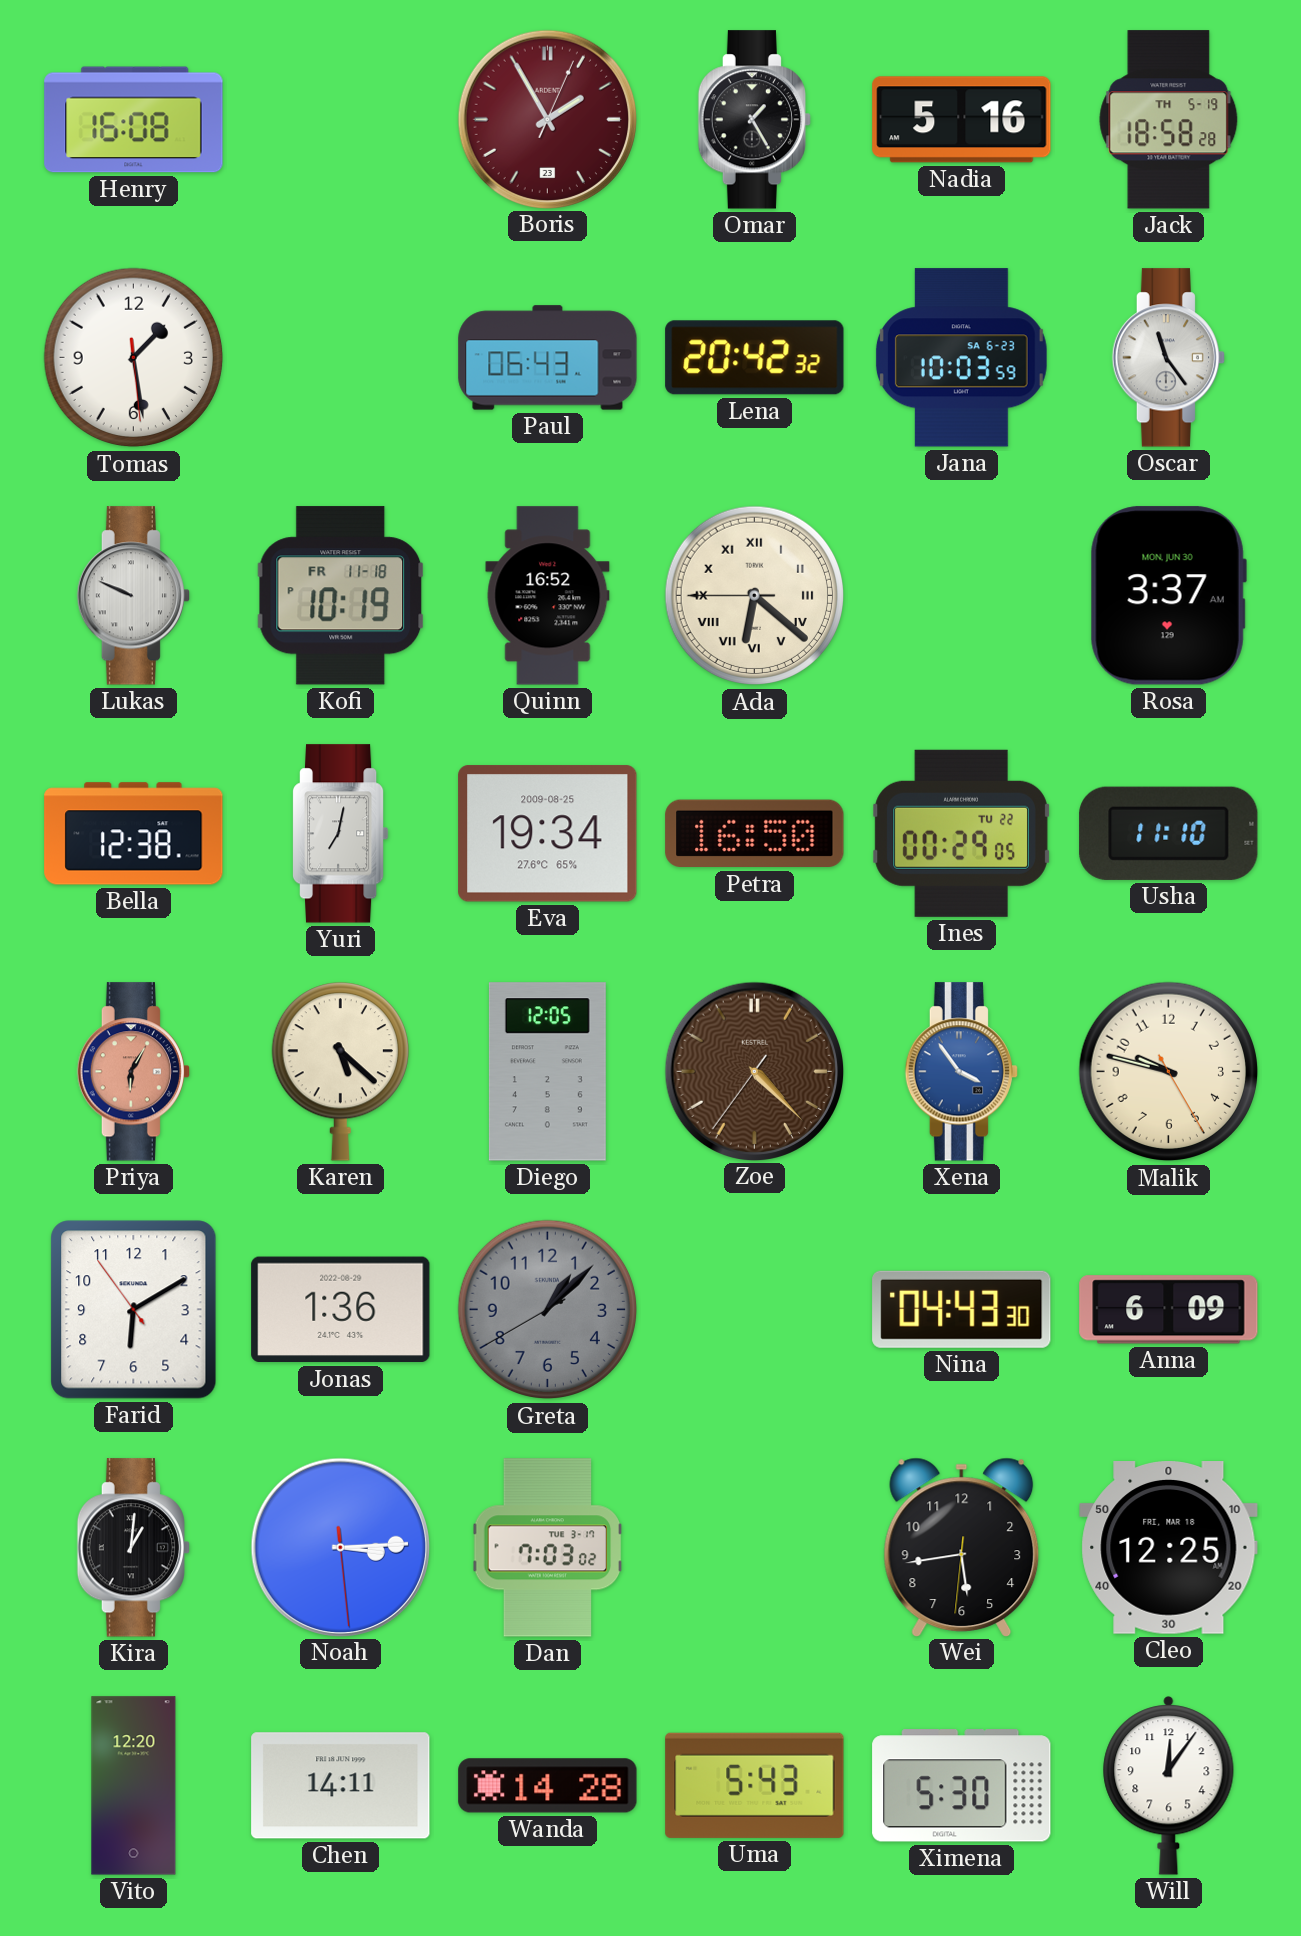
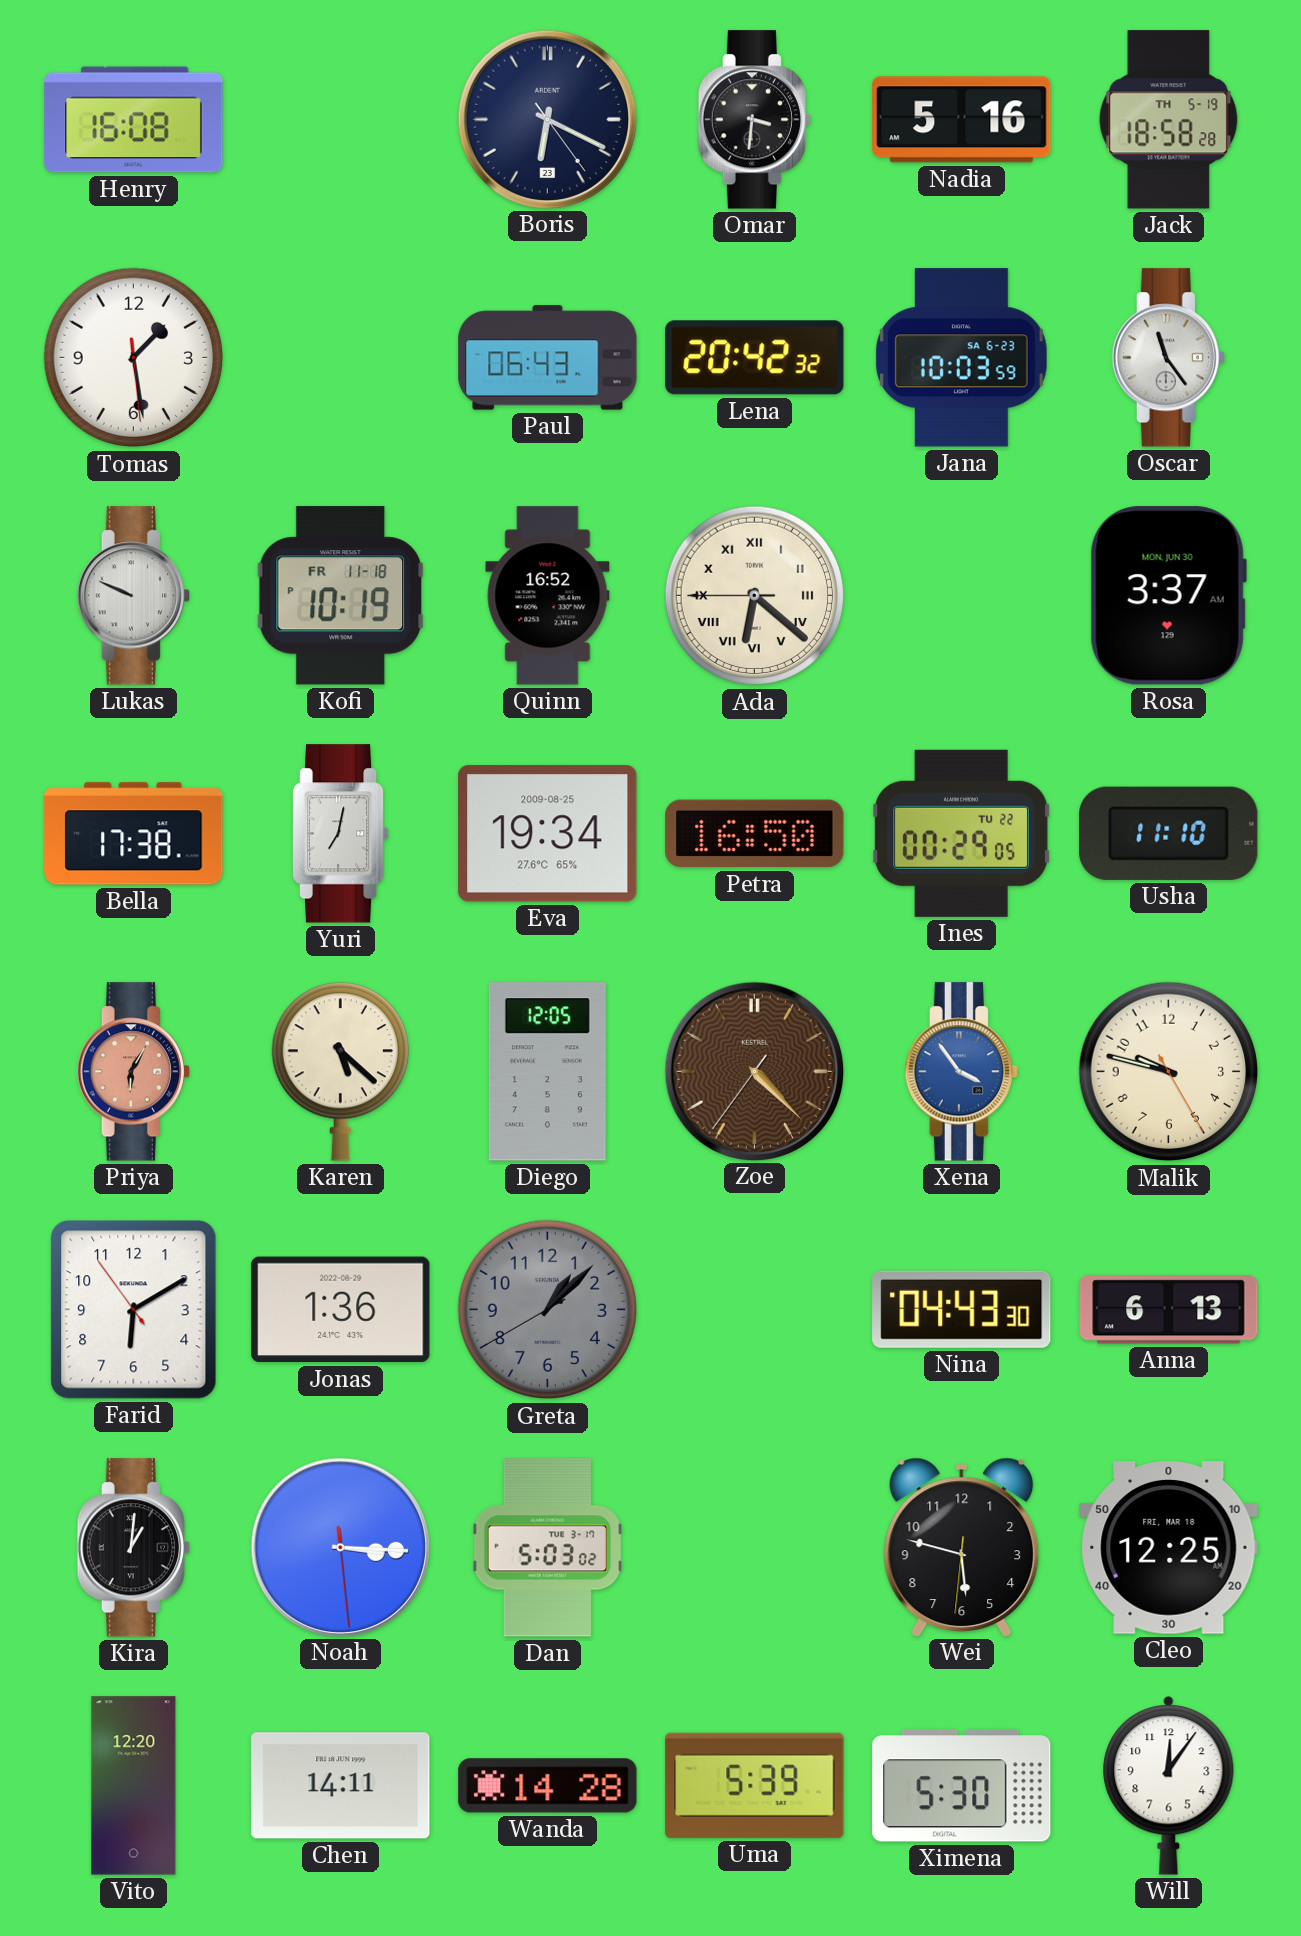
Boris: 1:55 -> 6:19 (547, 119)
Boris dial: burgundy -> navy (547, 119)
Omar: 1:25 -> 3:31 (754, 120)
Bella: 12:38 -> 17:38 (134, 834)
Anna: 6:09 -> 6:13 (1169, 1310)
Noah: 3:14 -> 3:15 (340, 1547)
Dan: 7:03 -> 5:03 (548, 1548)
Wei: 5:43 -> 5:47 (962, 1547)
Uma: 5:43 -> 5:39 (755, 1785)
